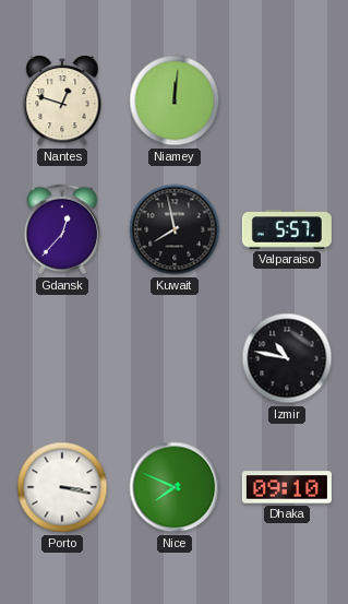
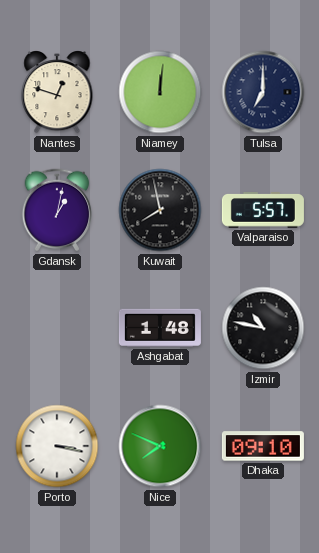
Tulsa: none -> 7:00 (263, 92)
Gdansk: 12:37 -> 1:02 (57, 210)
Ashgabat: none -> 1:48 (160, 328)
